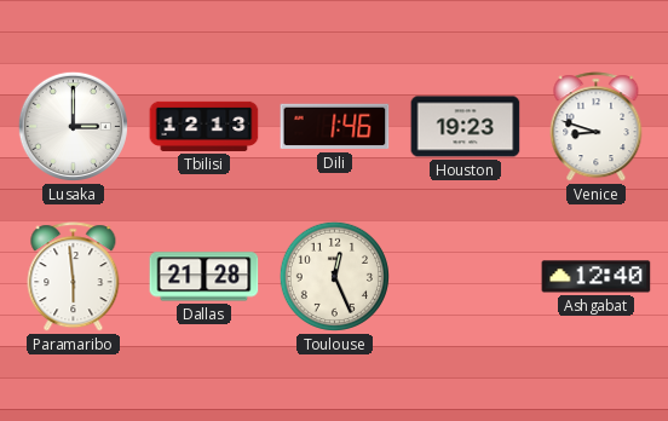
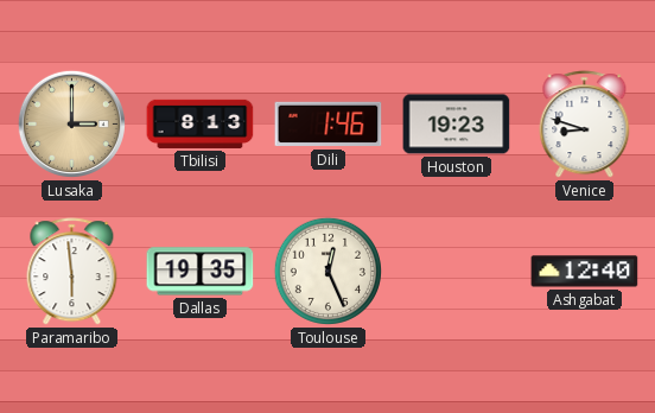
Lusaka dial: white -> champagne (71, 123)
Tbilisi: 12:13 -> 8:13 (201, 123)
Dallas: 21:28 -> 19:35 (201, 272)
